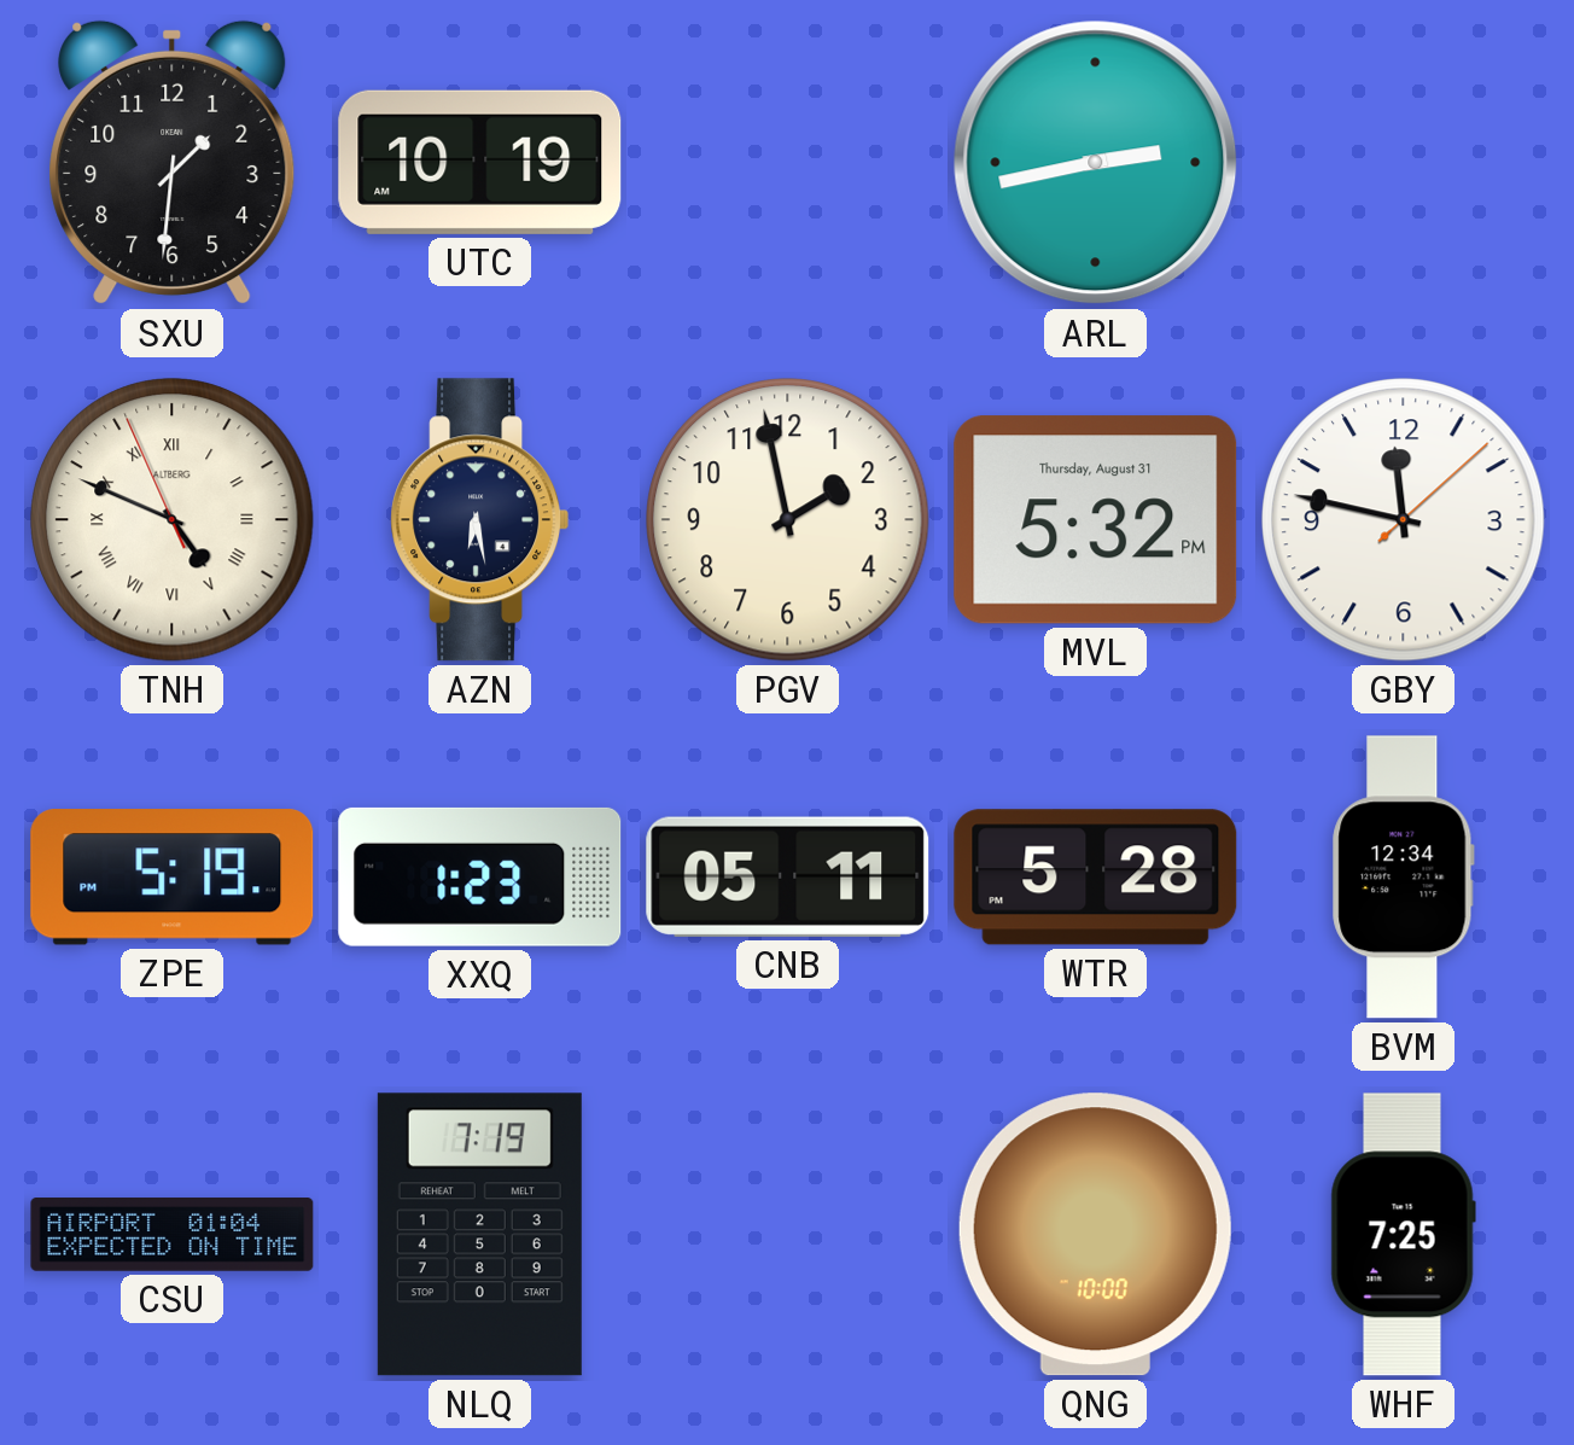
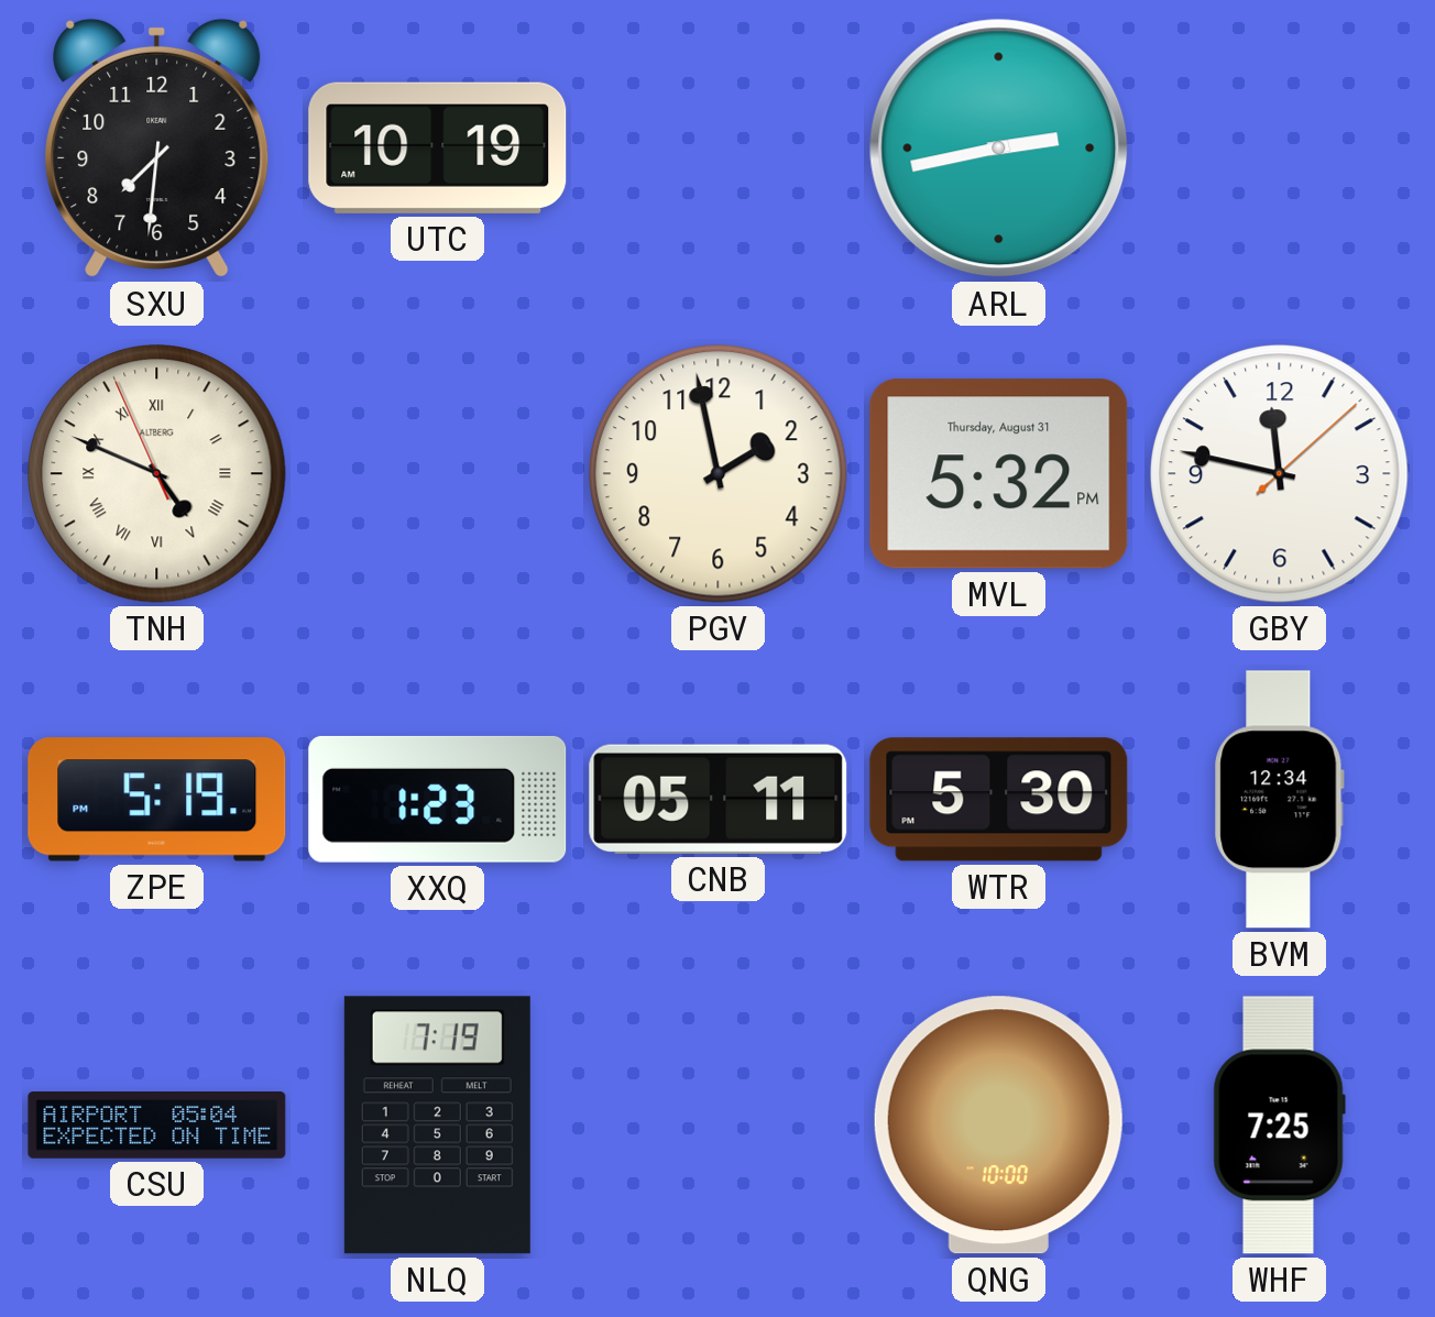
SXU: 1:31 -> 7:31 (157, 149)
AZN: 6:28 -> none (480, 520)
WTR: 5:28 -> 5:30 (999, 800)
CSU: 01:04 -> 05:04 (157, 1126)
